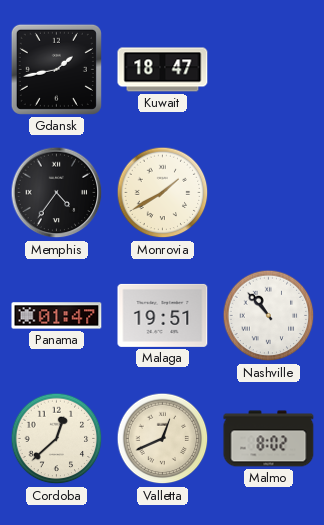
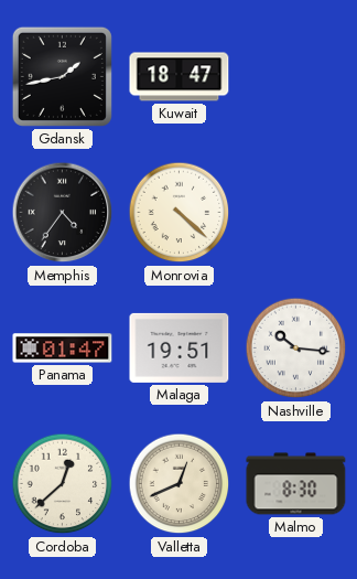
Monrovia: 1:40 -> 4:22 (180, 213)
Nashville: 10:53 -> 10:16 (296, 349)
Malmo: 8:02 -> 8:30 (296, 484)
